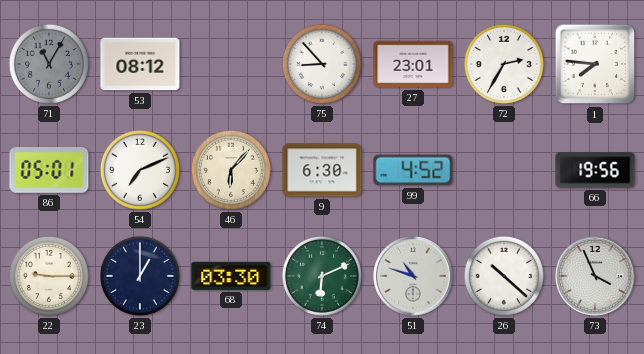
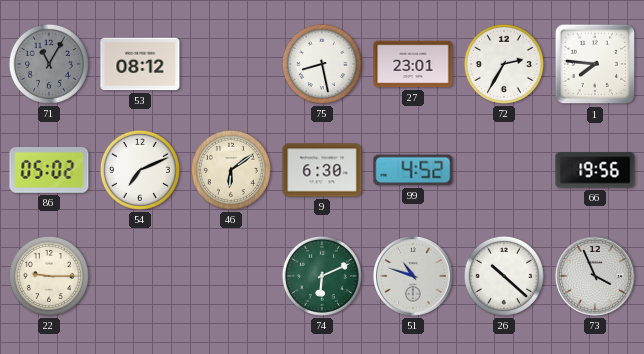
75: 8:53 -> 8:28 (322, 64)
86: 05:01 -> 05:02 (49, 171)
46: 6:07 -> 6:09 (231, 170)
23: 1:00 -> none (140, 276)
68: 03:30 -> none (231, 276)
